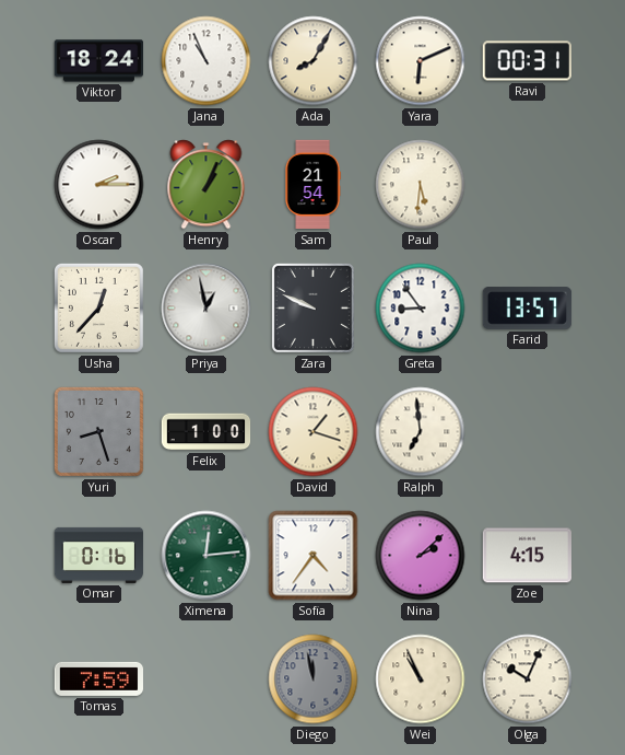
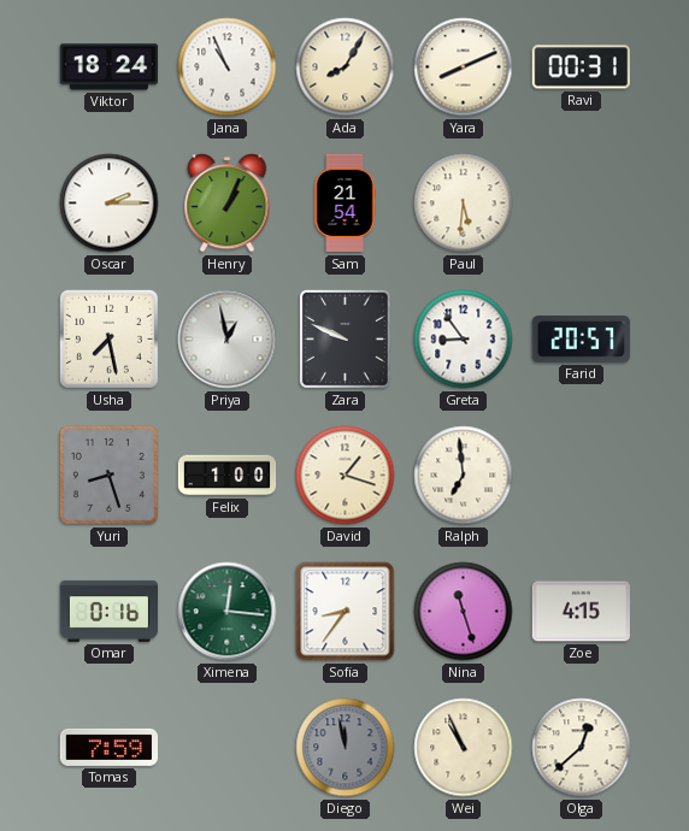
Yara: 6:11 -> 8:11 (464, 67)
Usha: 12:37 -> 7:28 (108, 338)
Farid: 13:57 -> 20:57 (582, 340)
Ximena: 12:14 -> 12:16 (228, 612)
Sofia: 4:36 -> 8:36 (346, 612)
Nina: 2:08 -> 11:27 (464, 612)
Olga: 10:04 -> 12:38 (582, 748)
